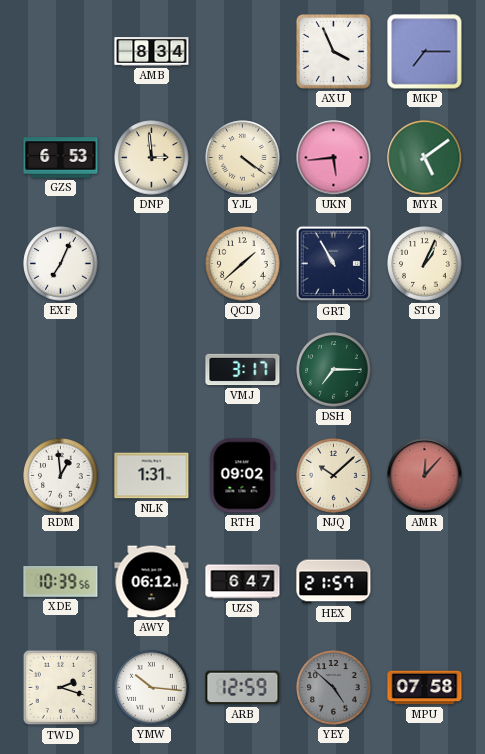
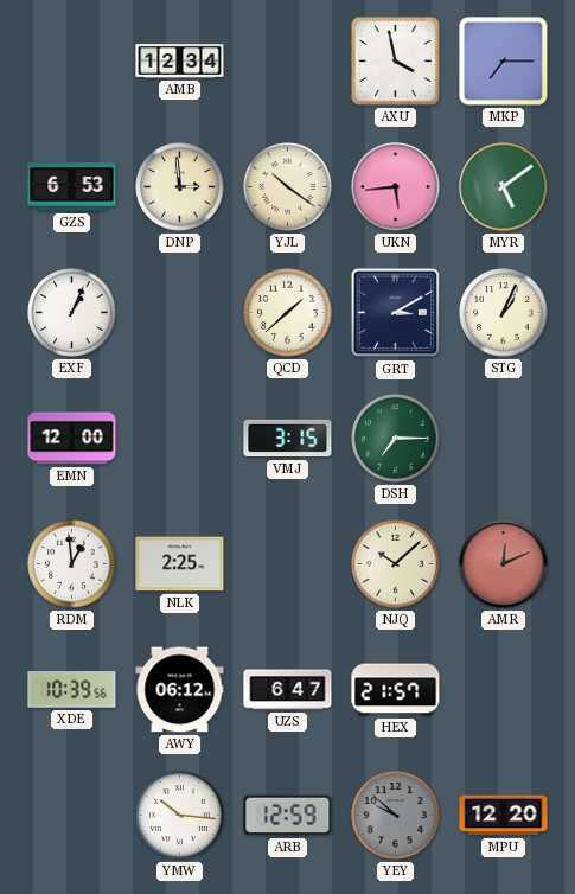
AMB: 8:34 -> 12:34 (180, 62)
AXU: 3:56 -> 3:58 (395, 60)
YJL: 4:21 -> 10:21 (288, 187)
EXF: 7:04 -> 1:04 (72, 313)
GRT: 10:55 -> 3:10 (396, 313)
EMN: none -> 12:00 (72, 439)
VMJ: 3:17 -> 3:15 (288, 439)
NLK: 1:31 -> 2:25 (180, 564)
RTH: 09:02 -> none (243, 476)
AMR: 12:07 -> 12:11 (504, 564)
TWD: 2:18 -> none (61, 688)
YEY: 4:52 -> 9:52 (396, 816)
MPU: 07:58 -> 12:20 (504, 816)
